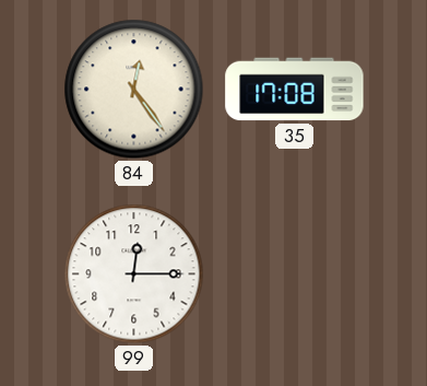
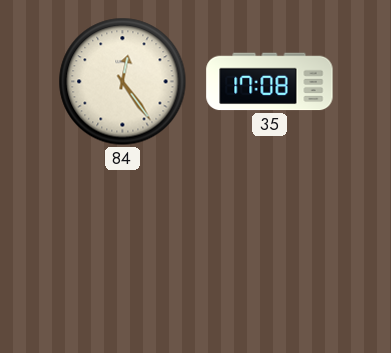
99: 12:15 -> none (134, 274)
